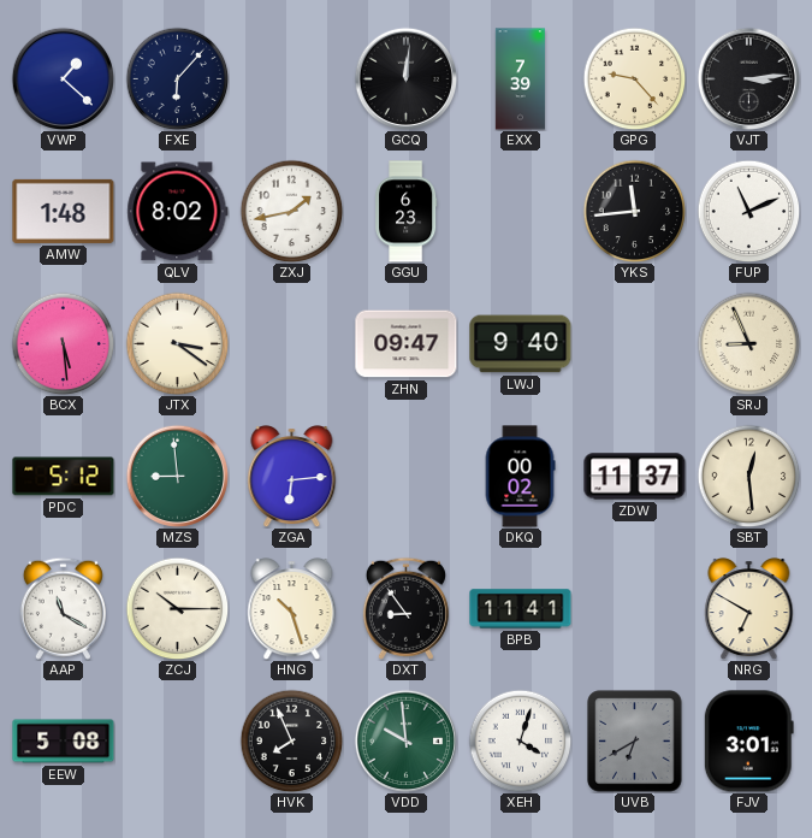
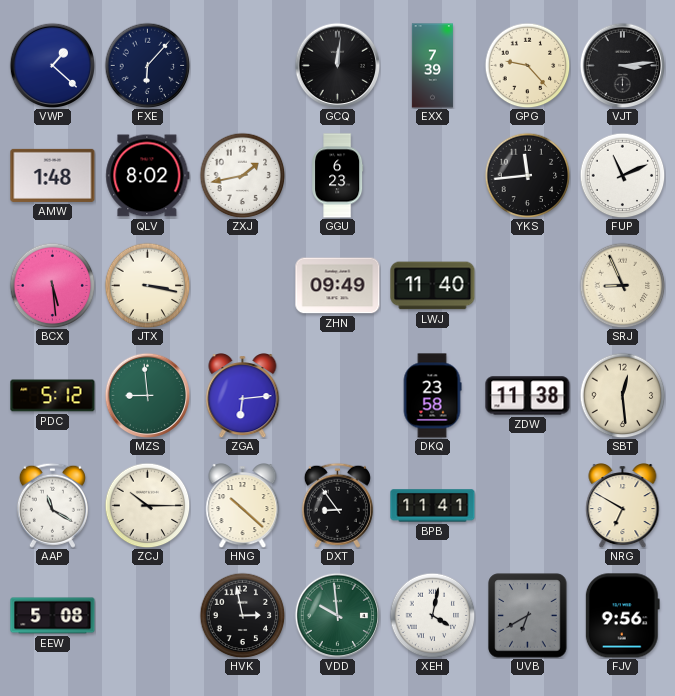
JTX: 3:21 -> 3:17 (147, 285)
ZHN: 09:47 -> 09:49 (338, 286)
LWJ: 9:40 -> 11:40 (433, 286)
DKQ: 00:02 -> 23:58 (432, 396)
ZDW: 11:37 -> 11:38 (528, 396)
HNG: 10:27 -> 10:22 (243, 506)
HVK: 7:56 -> 2:58 (242, 615)
XEH: 4:03 -> 4:02 (432, 615)
FJV: 3:01 -> 9:56 (622, 616)
